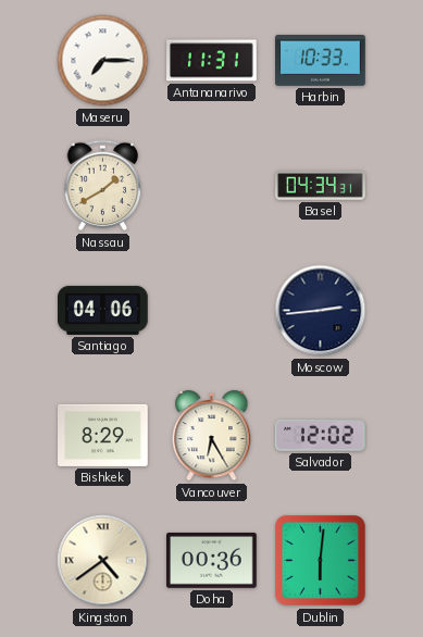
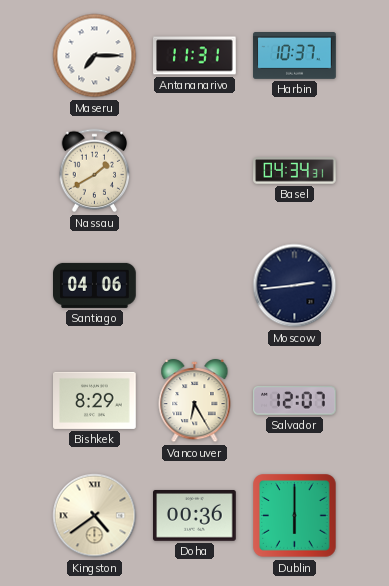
Harbin: 10:33 -> 10:37 (295, 56)
Salvador: 12:02 -> 12:07 (295, 401)
Dublin: 6:01 -> 6:00 (295, 516)
